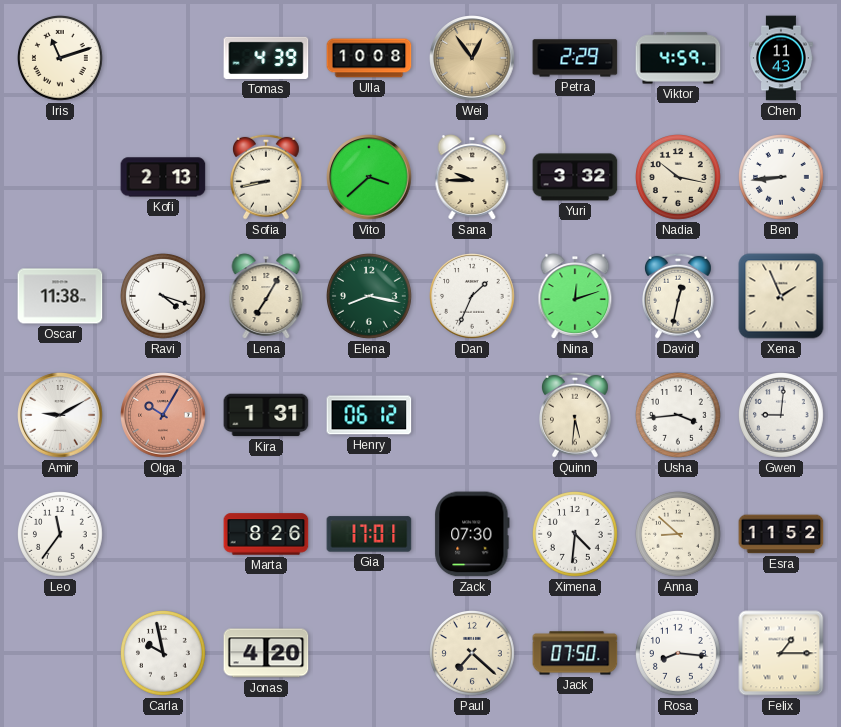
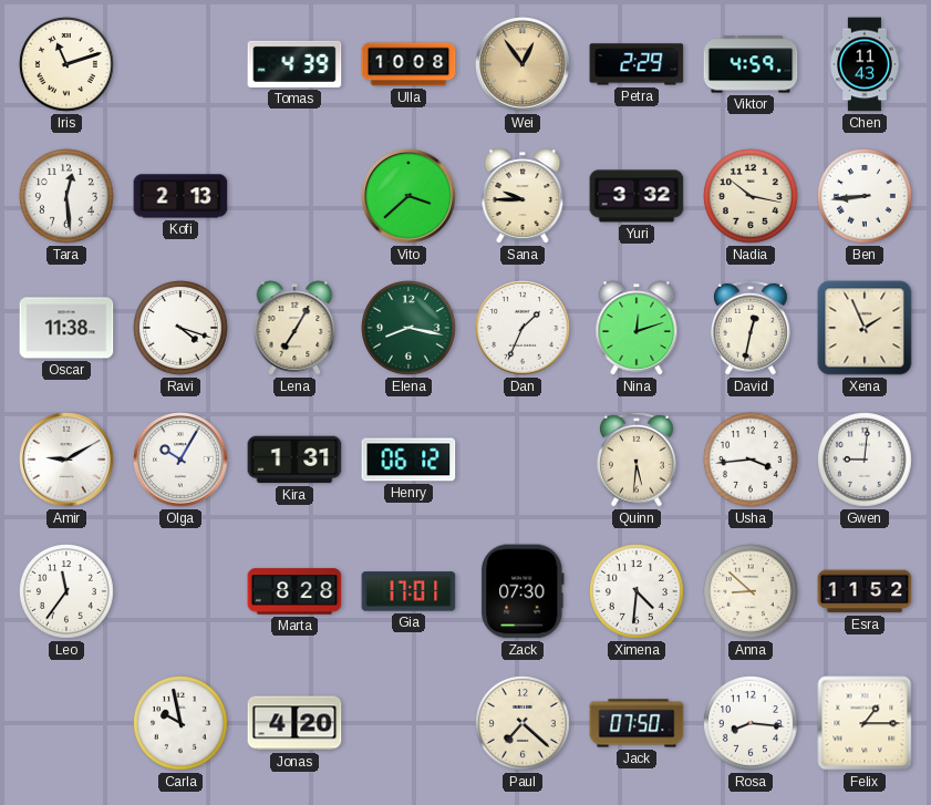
Tara: none -> 12:29 (68, 197)
Sofia: 8:43 -> none (267, 177)
Olga dial: salmon -> white (180, 460)
Marta: 8:26 -> 8:28 (294, 591)
